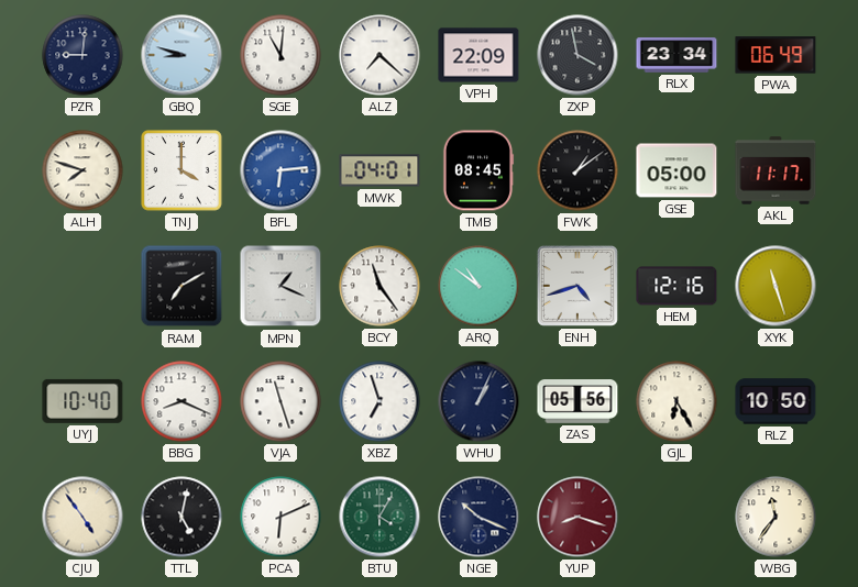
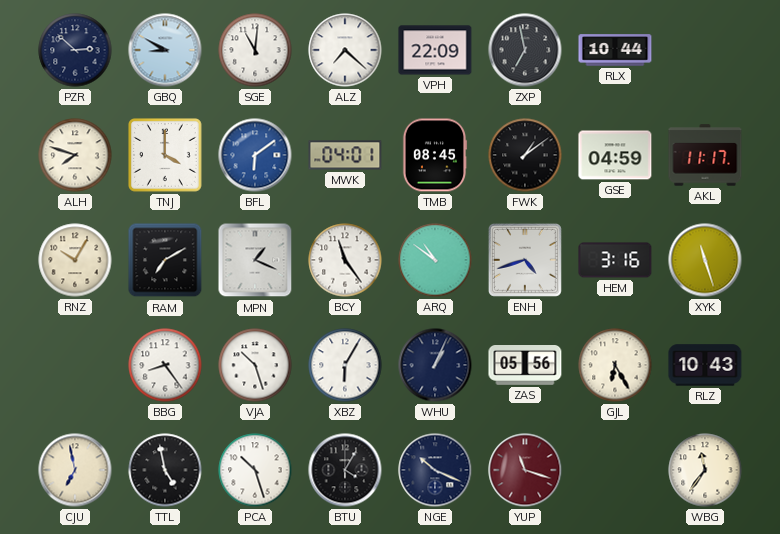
PZR: 9:01 -> 2:52 (75, 50)
GBQ: 8:48 -> 8:50 (165, 50)
ZXP: 3:58 -> 6:58 (525, 50)
RLX: 23:34 -> 10:44 (615, 50)
PWA: 06:49 -> none (776, 55)
BFL: 6:14 -> 6:09 (255, 155)
GSE: 05:00 -> 04:59 (615, 155)
RNZ: none -> 10:05 (75, 260)
HEM: 12:16 -> 3:16 (615, 260)
UYJ: 10:40 -> none (82, 401)
BBG: 8:19 -> 8:24 (165, 365)
VJA: 11:27 -> 10:27 (255, 365)
XBZ: 6:57 -> 6:05 (345, 365)
RLZ: 10:50 -> 10:43 (705, 365)
CJU: 4:54 -> 6:58 (75, 470)
TTL: 5:02 -> 4:58 (165, 470)
PCA: 6:11 -> 10:27 (255, 470)
BTU dial: green -> black (345, 470)
YUP: 8:18 -> 11:18 (525, 470)
